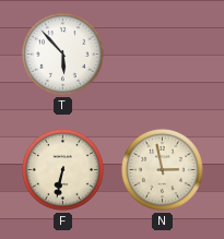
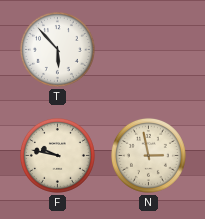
F: 6:32 -> 9:47 (57, 155)
